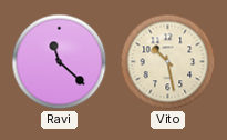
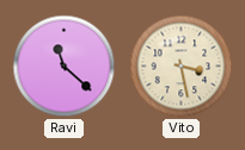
Vito: 10:28 -> 3:28 (182, 67)
